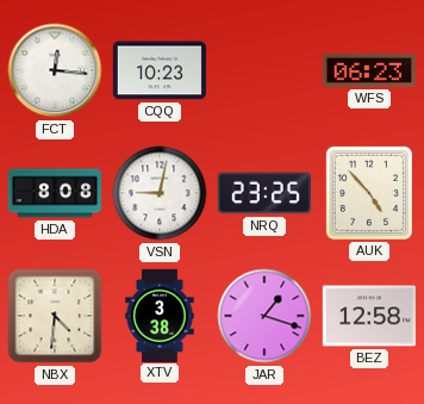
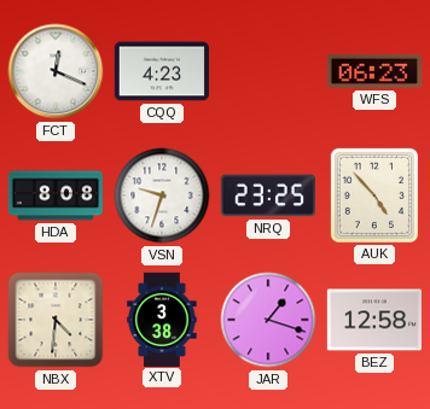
FCT: 12:16 -> 12:19 (56, 71)
CQQ: 10:23 -> 4:23 (162, 71)
VSN: 9:02 -> 9:33 (162, 195)
